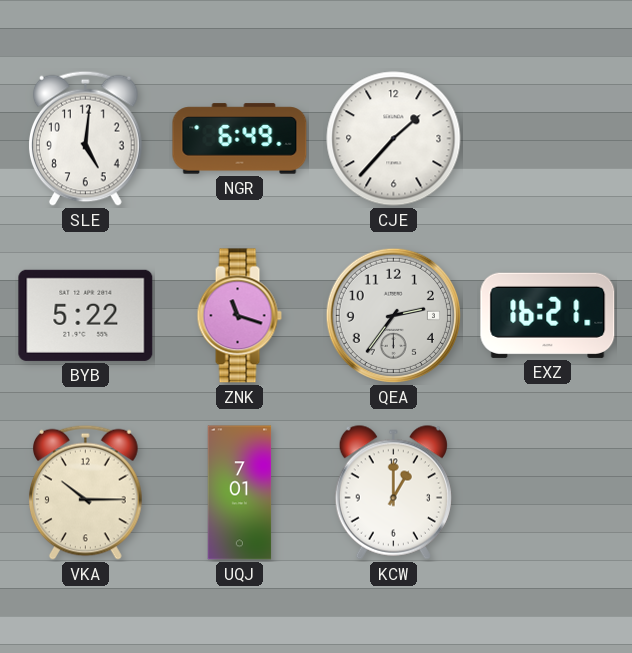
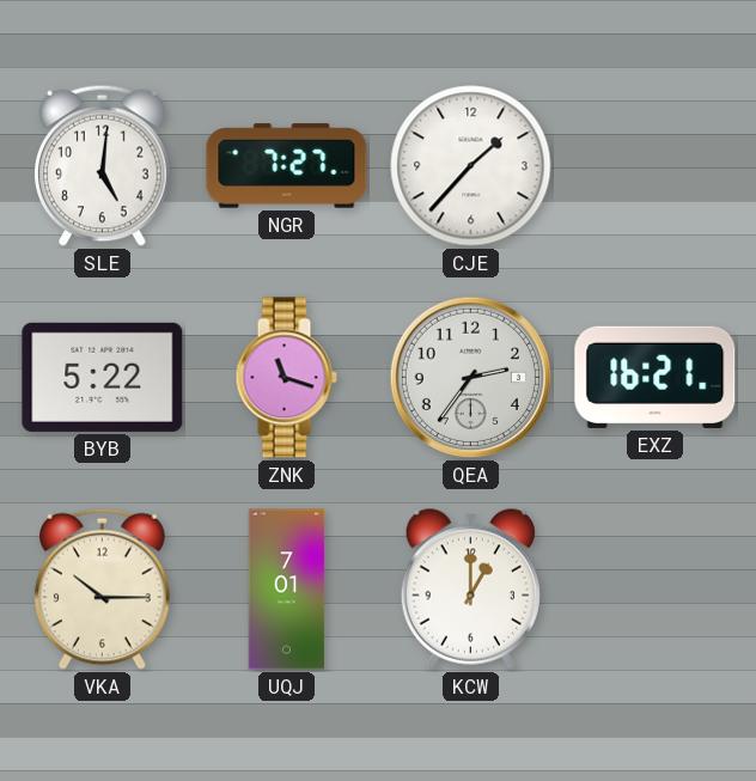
NGR: 6:49 -> 7:27 (287, 166)
